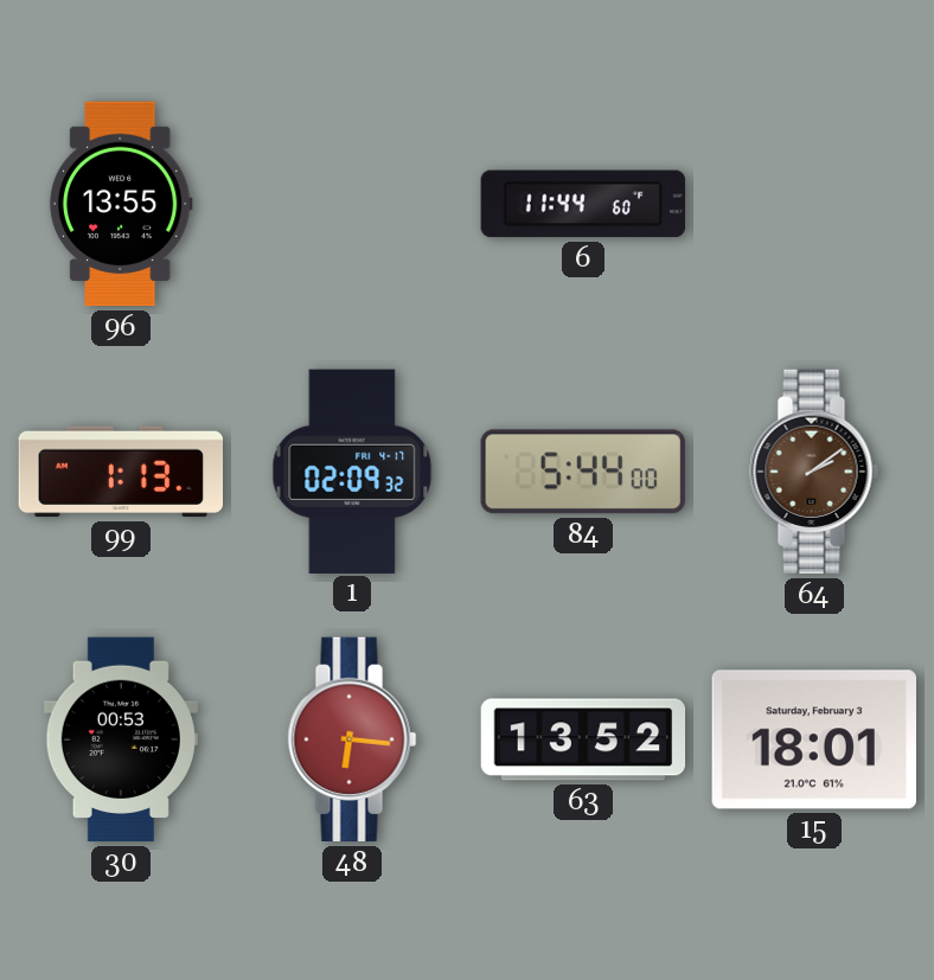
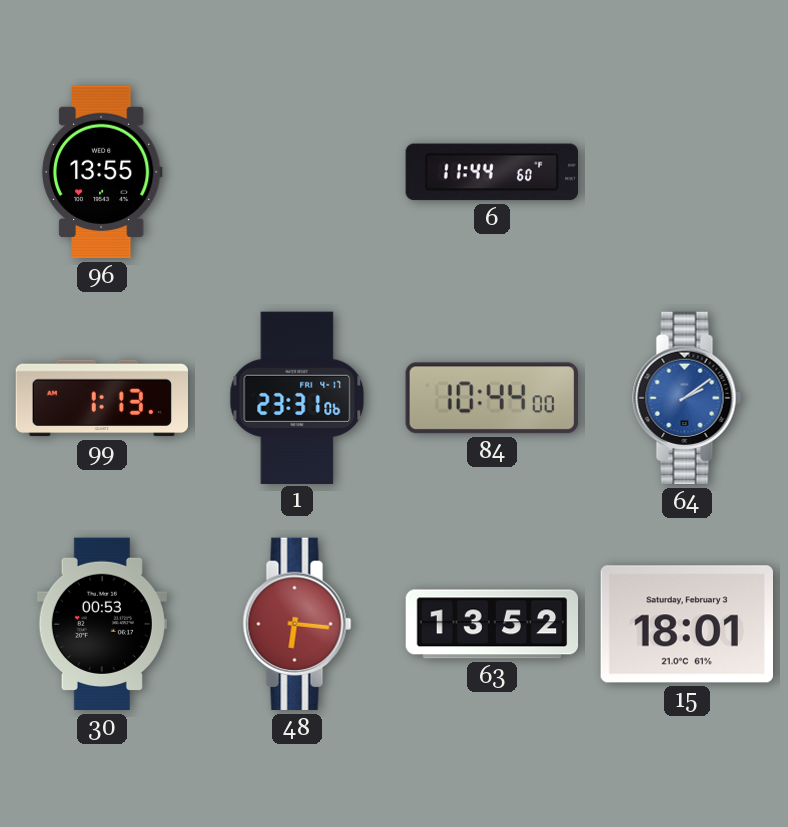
1: 02:09 -> 23:31 (297, 397)
84: 5:44 -> 10:44 (492, 398)
64 dial: brown -> blue (687, 398)
